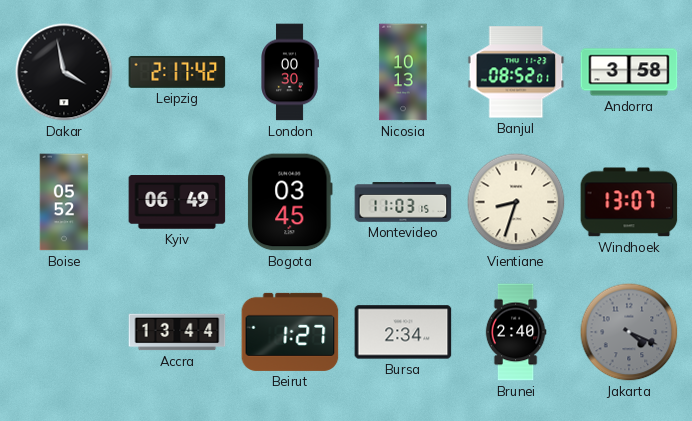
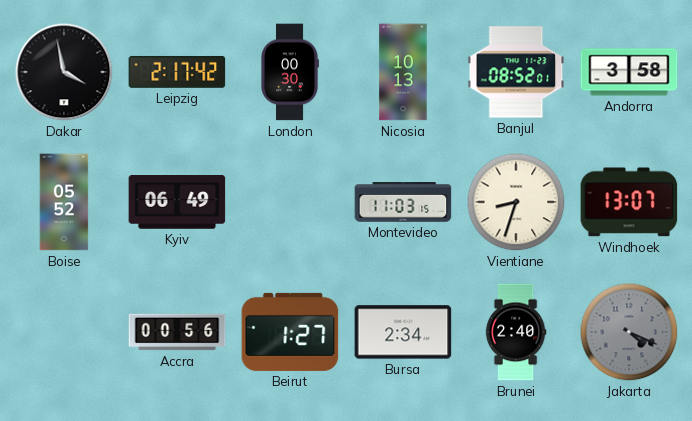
Bogota: 03:45 -> none (290, 202)
Accra: 13:44 -> 00:56 (177, 332)
